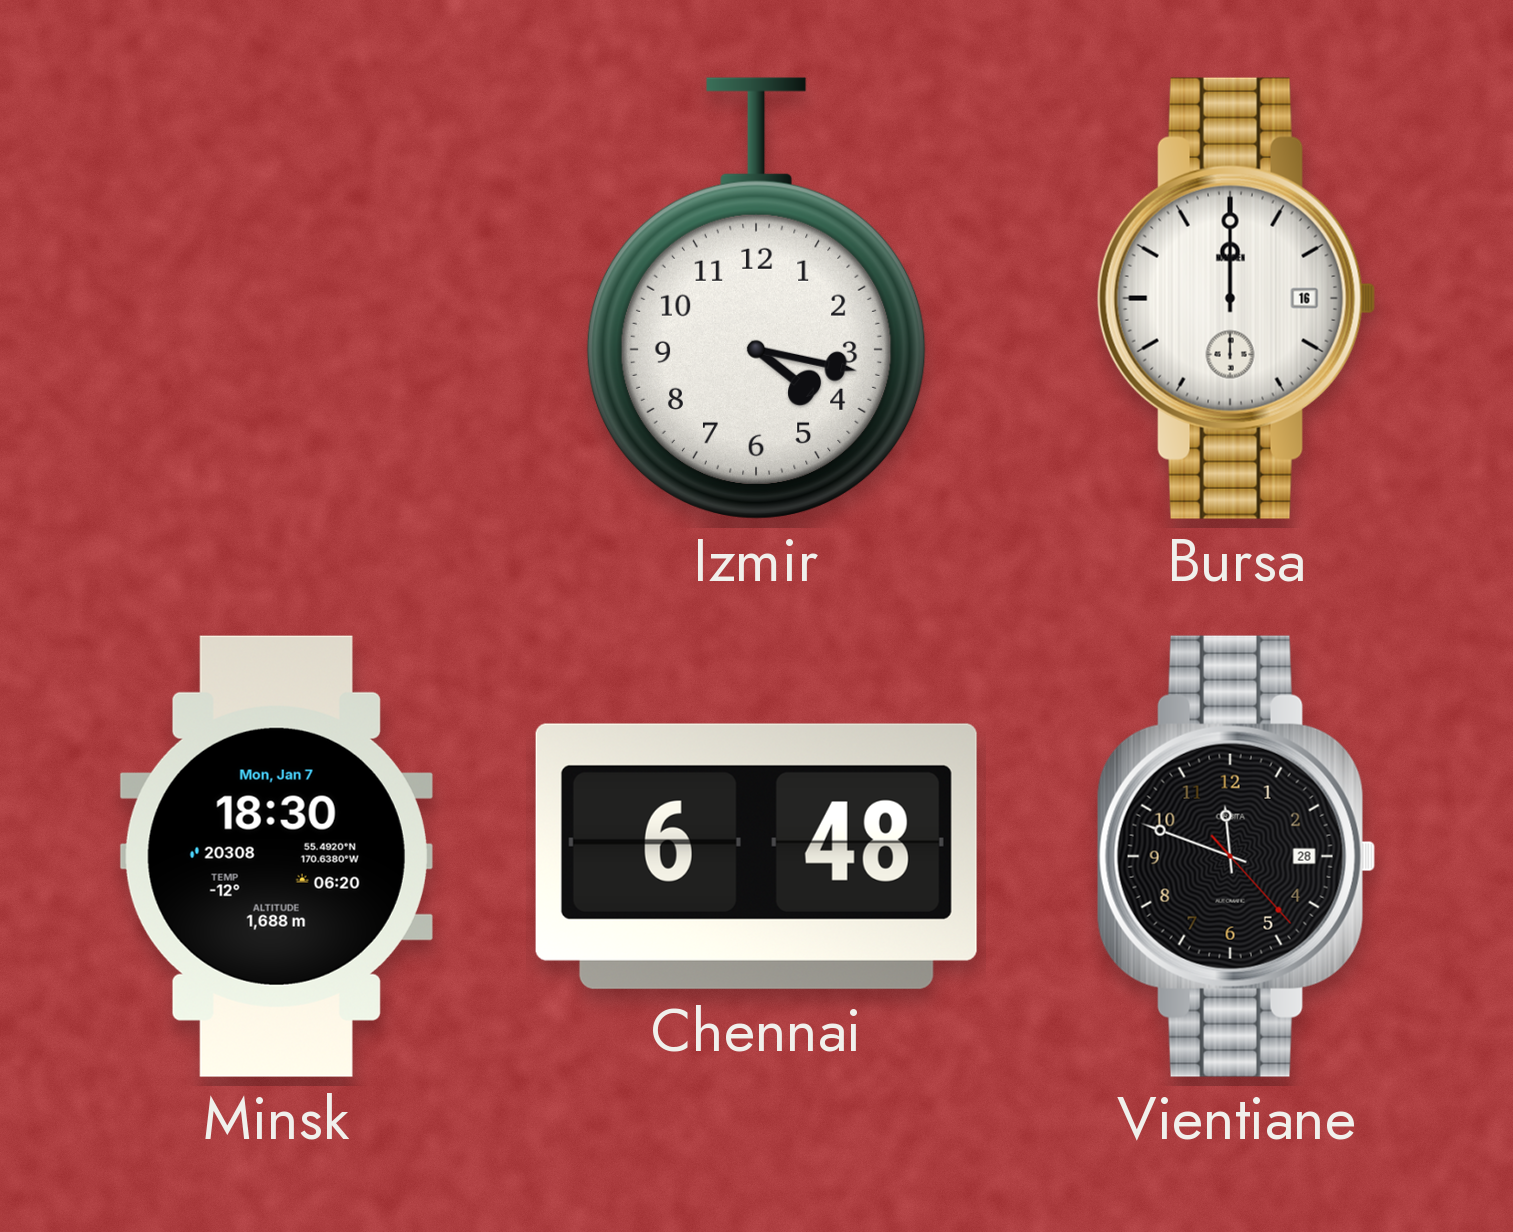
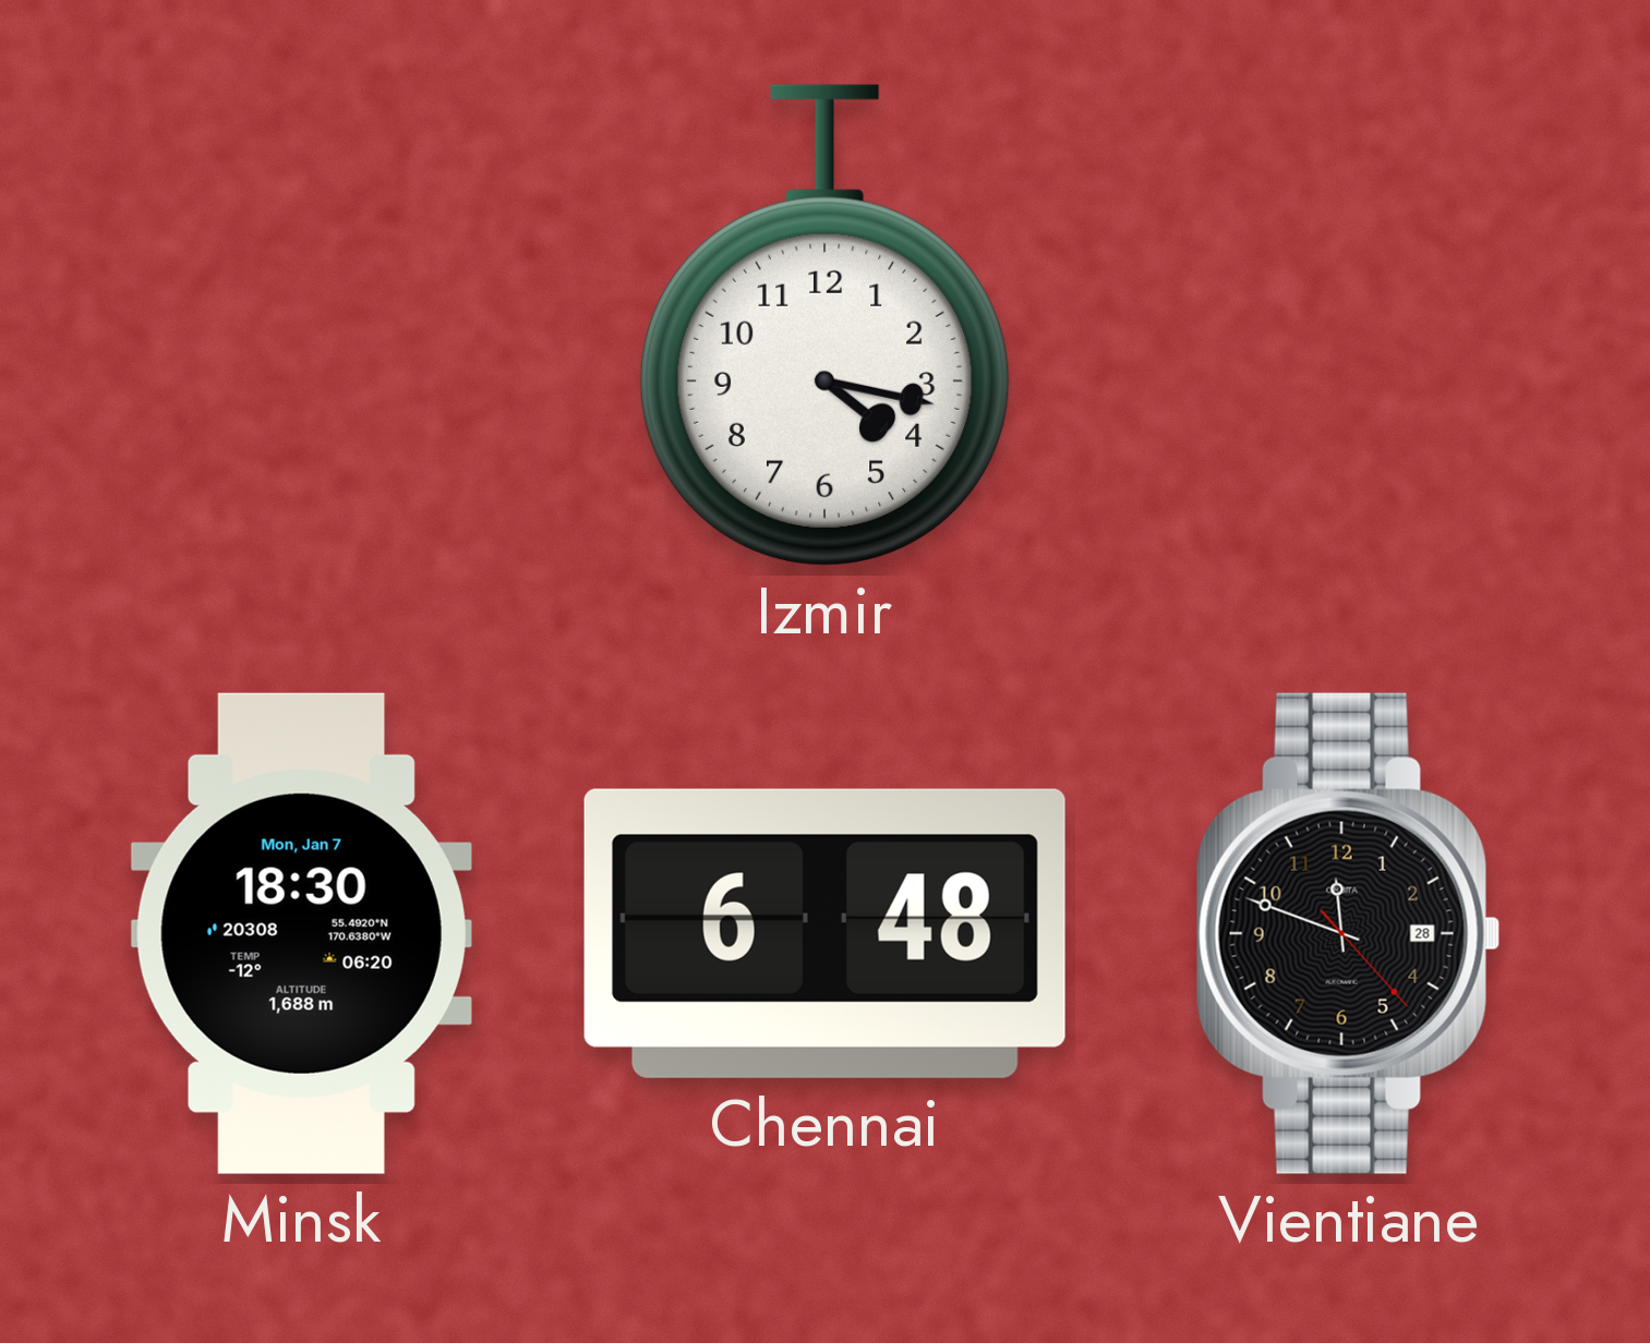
Bursa: 12:00 -> none (1236, 298)
